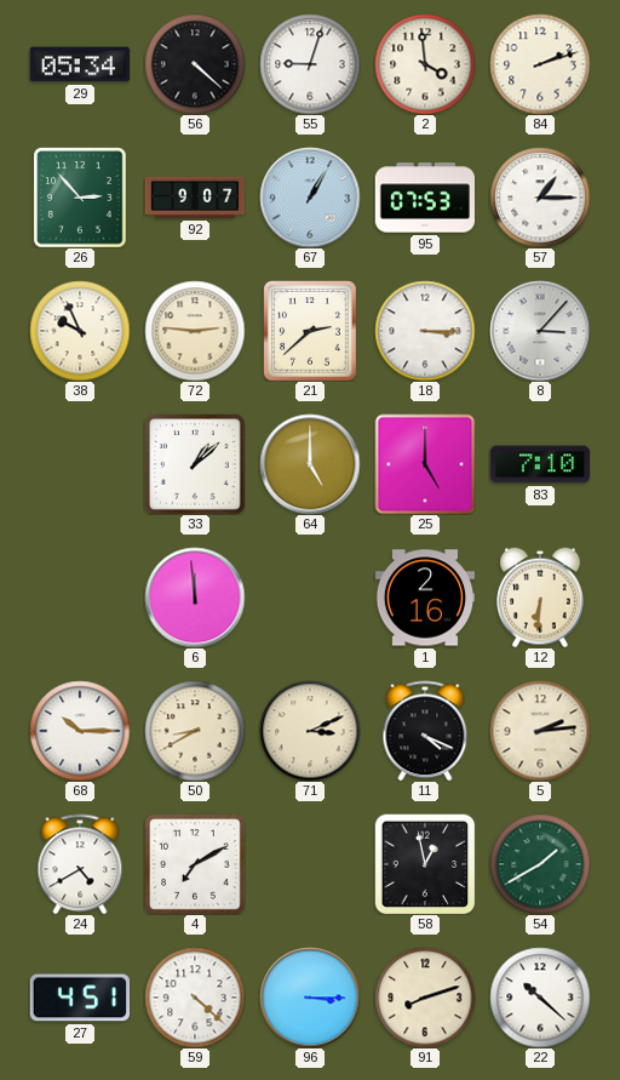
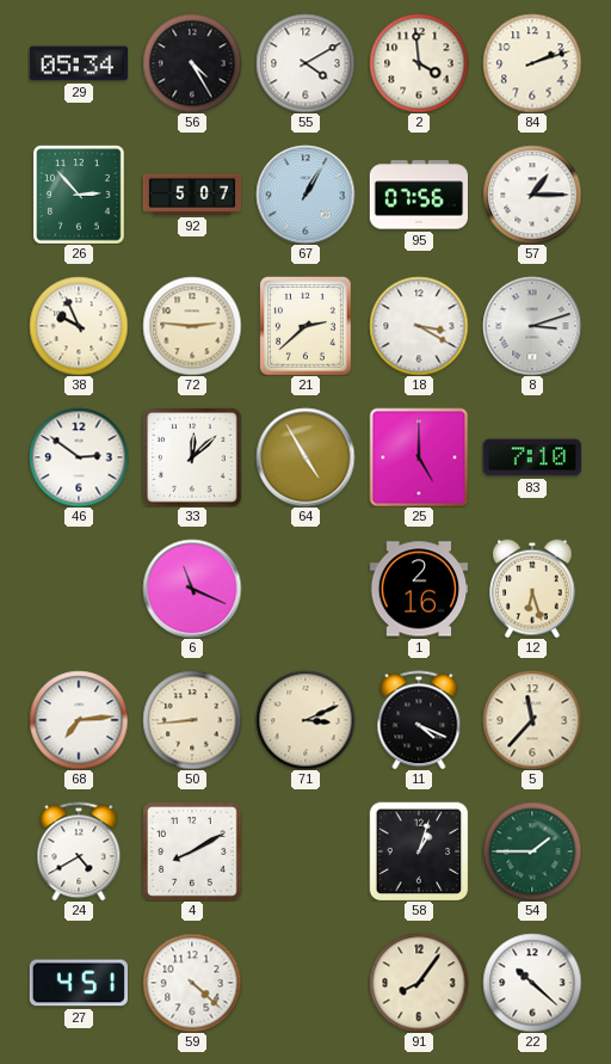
56: 4:22 -> 4:25 (192, 63)
55: 9:03 -> 4:10 (305, 63)
92: 9:07 -> 5:07 (192, 195)
95: 07:53 -> 07:56 (418, 195)
18: 3:15 -> 3:20 (419, 326)
8: 3:07 -> 3:12 (532, 326)
46: none -> 2:51 (79, 457)
33: 1:08 -> 12:08 (192, 457)
64: 5:00 -> 4:55 (305, 457)
6: 11:59 -> 11:19 (192, 589)
12: 6:31 -> 6:27 (533, 589)
68: 10:15 -> 7:14 (79, 720)
50: 8:40 -> 8:44 (192, 720)
5: 2:14 -> 11:37 (532, 720)
4: 7:10 -> 8:10 (192, 851)
58: 12:58 -> 1:03 (419, 851)
54: 1:40 -> 1:45 (532, 851)
96: 3:15 -> none (310, 998)
91: 8:12 -> 8:06 (419, 983)
